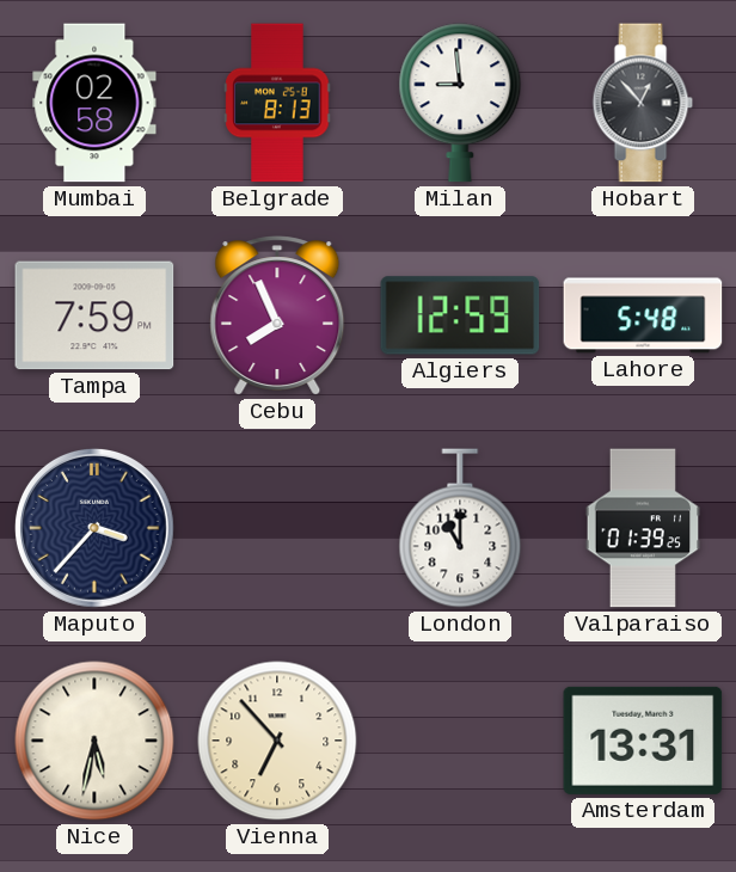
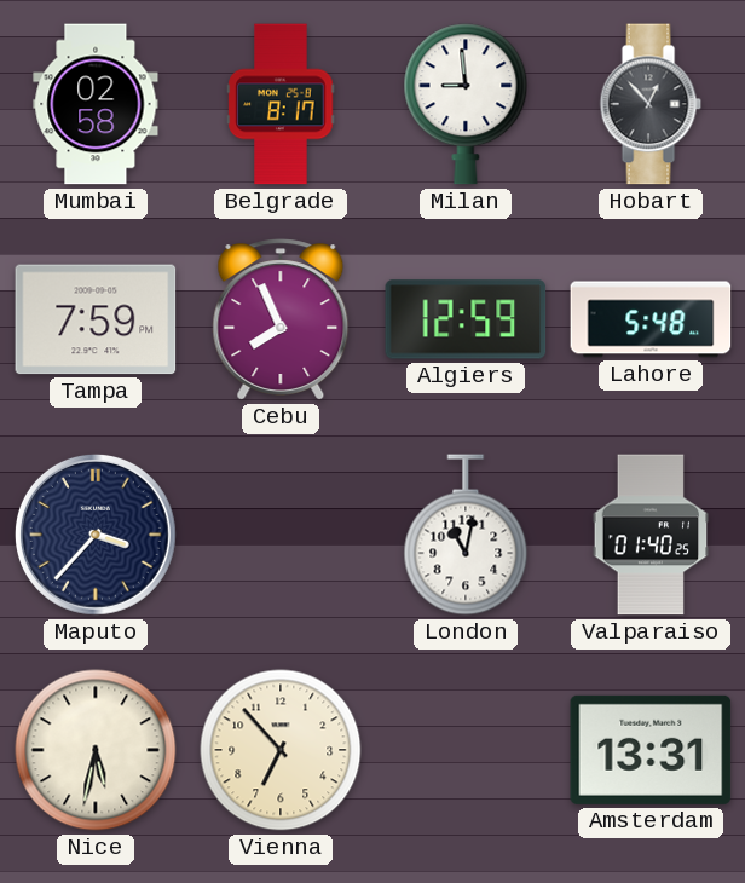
Belgrade: 8:13 -> 8:17 (281, 104)
London: 11:00 -> 11:02 (466, 535)
Valparaiso: 01:39 -> 01:40 (651, 535)
